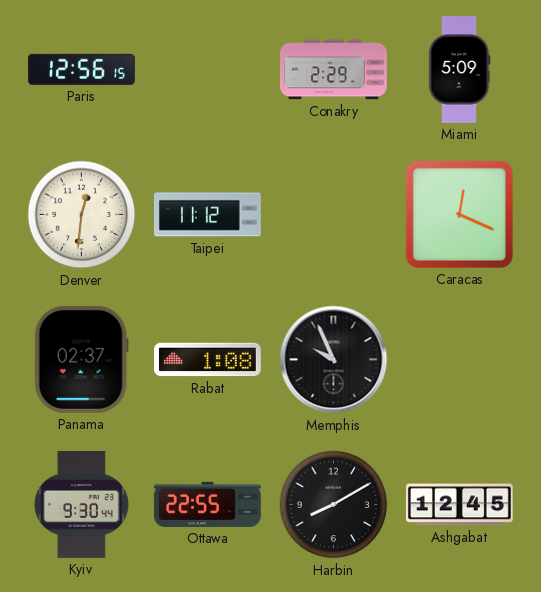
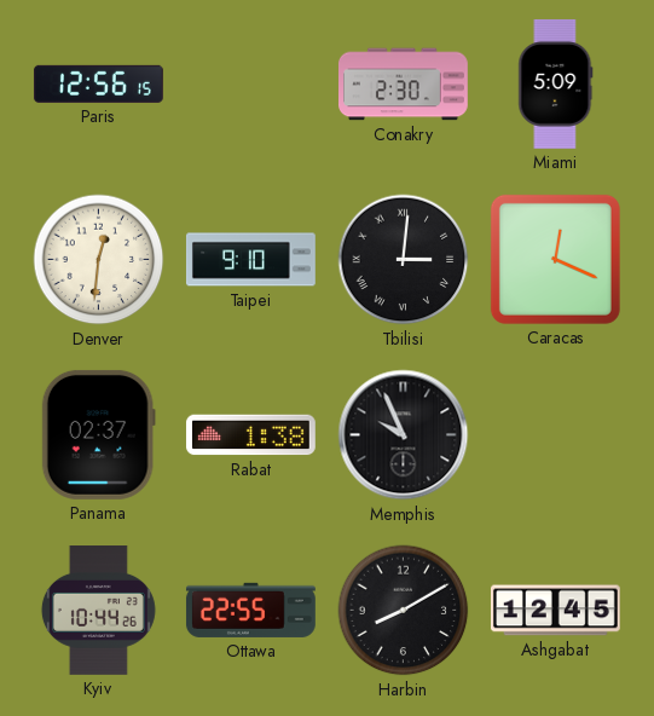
Conakry: 2:29 -> 2:30 (404, 85)
Taipei: 11:12 -> 9:10 (250, 260)
Tbilisi: none -> 3:01 (404, 260)
Rabat: 1:08 -> 1:38 (250, 435)
Kyiv: 9:30 -> 10:44 (98, 611)
